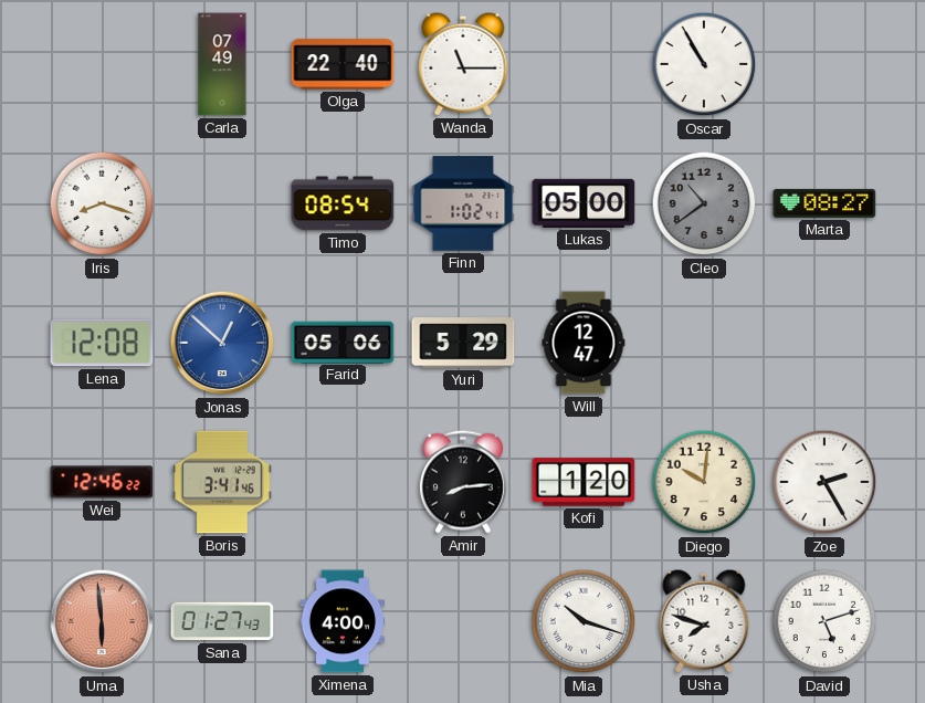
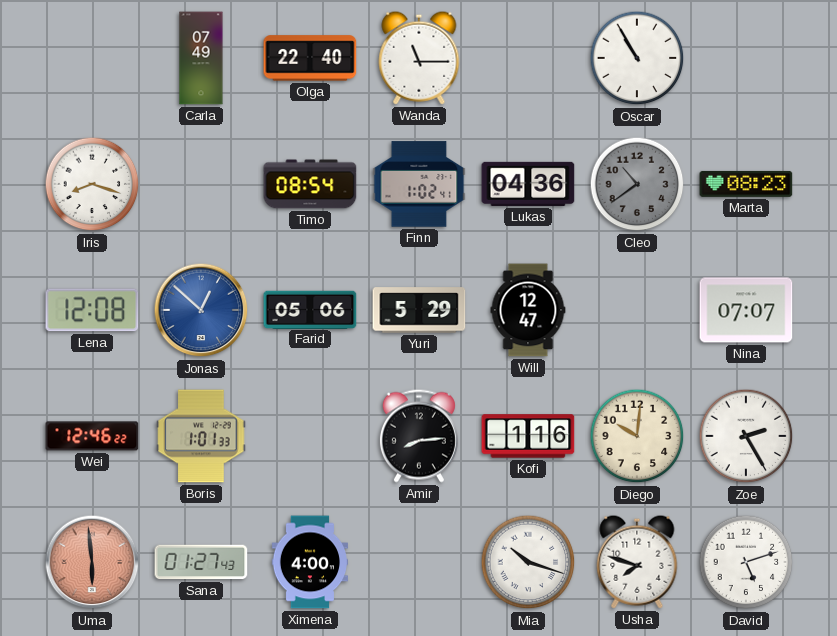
Lukas: 05:00 -> 04:36 (528, 184)
Marta: 08:27 -> 08:23 (746, 184)
Nina: none -> 07:07 (746, 310)
Boris: 3:41 -> 1:01 (201, 436)
Kofi: 1:20 -> 1:16 (528, 436)
